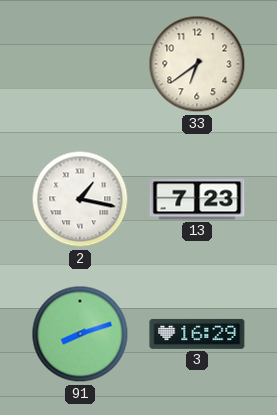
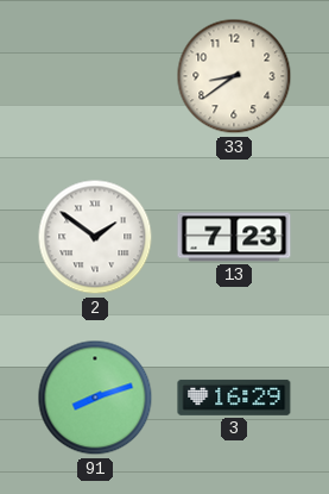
33: 6:39 -> 8:39 (234, 76)
2: 1:17 -> 1:51 (95, 237)
